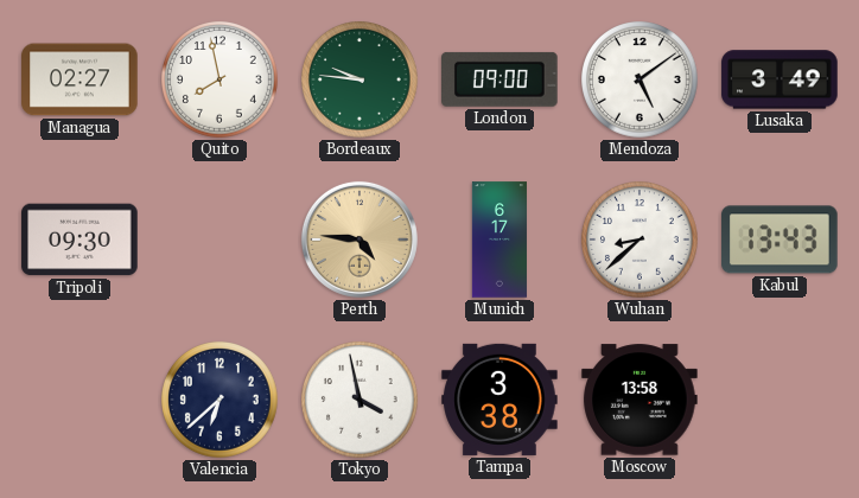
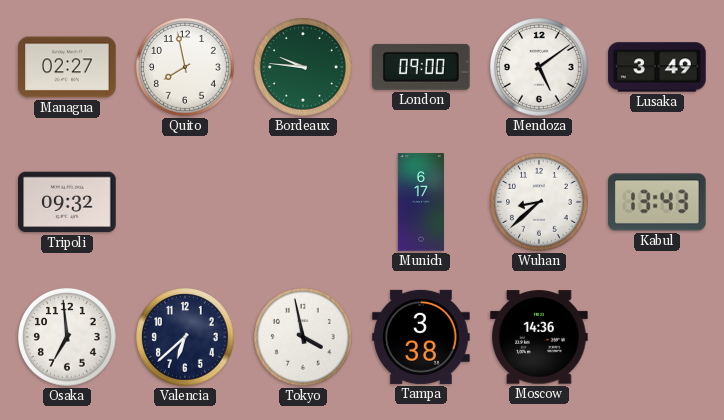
Tripoli: 09:30 -> 09:32 (67, 202)
Perth: 4:46 -> none (359, 240)
Osaka: none -> 6:59 (68, 338)
Moscow: 13:58 -> 14:36 (539, 337)
